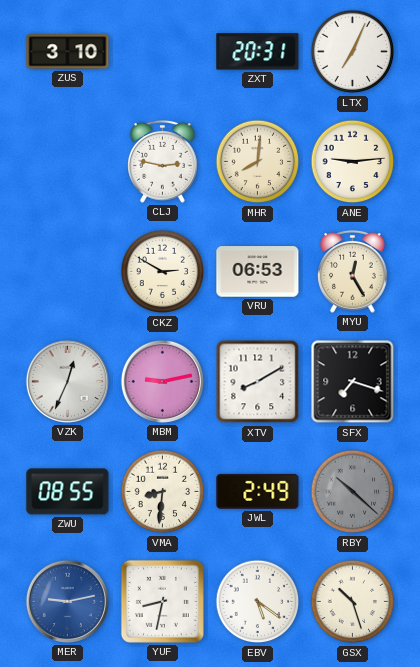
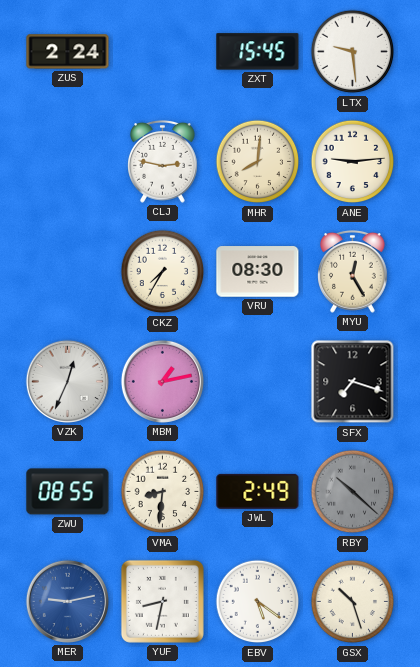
ZUS: 3:10 -> 2:24 (68, 52)
ZXT: 20:31 -> 15:45 (258, 52)
LTX: 7:04 -> 9:29 (353, 52)
CKZ: 2:50 -> 7:35 (163, 272)
VRU: 06:53 -> 08:30 (258, 272)
MBM: 9:13 -> 1:13 (162, 381)
XTV: 8:10 -> none (258, 382)
